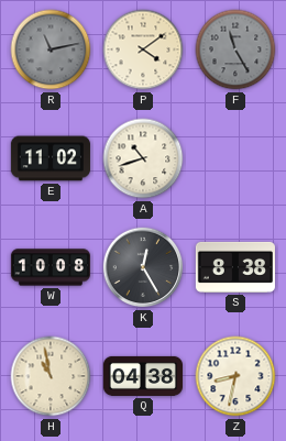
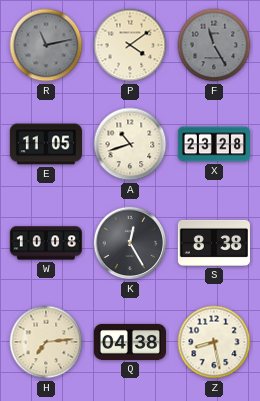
E: 11:02 -> 11:05 (45, 144)
X: none -> 23:28 (214, 144)
H: 10:58 -> 7:14 (46, 342)
Z: 8:32 -> 8:28 (214, 342)
